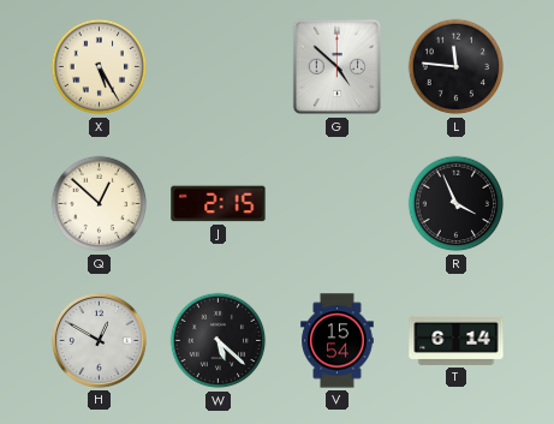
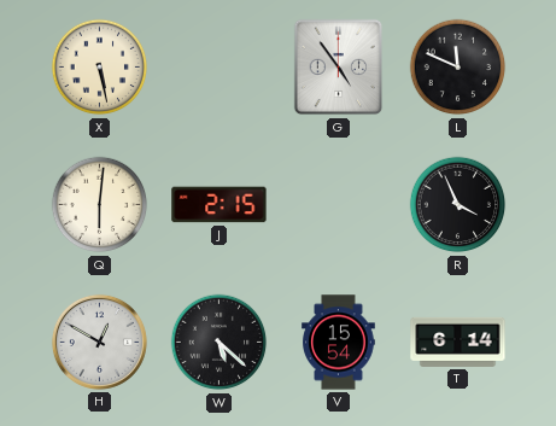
X: 5:25 -> 5:28 (100, 68)
G: 4:52 -> 4:54 (339, 68)
L: 11:46 -> 11:49 (458, 68)
Q: 12:52 -> 6:01 (100, 205)
